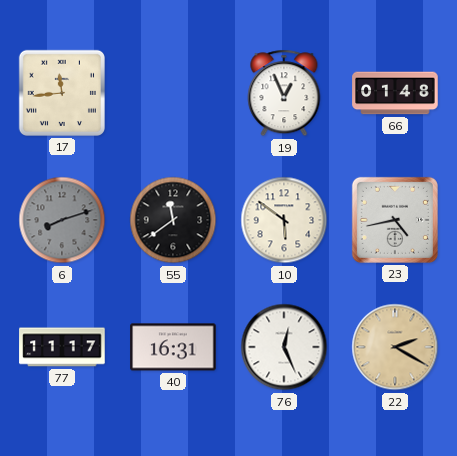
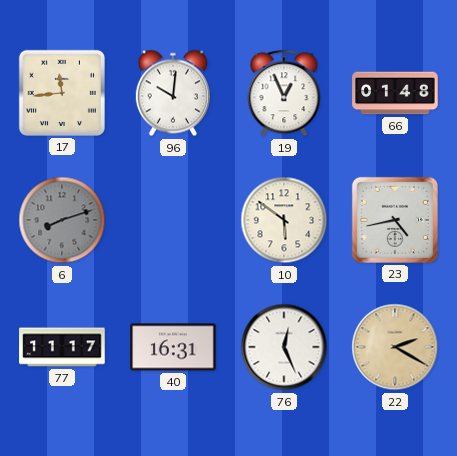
96: none -> 10:01 (173, 93)
55: 11:39 -> none (173, 220)
